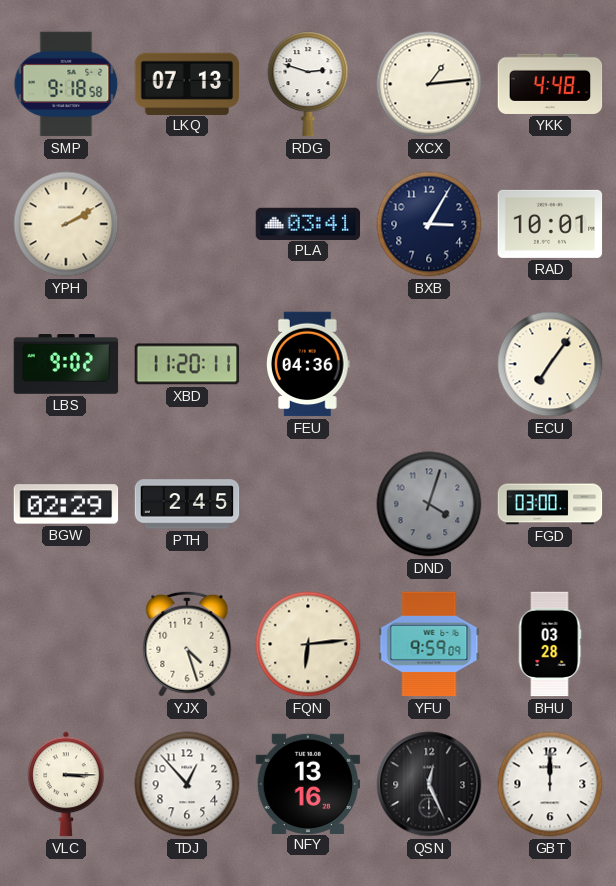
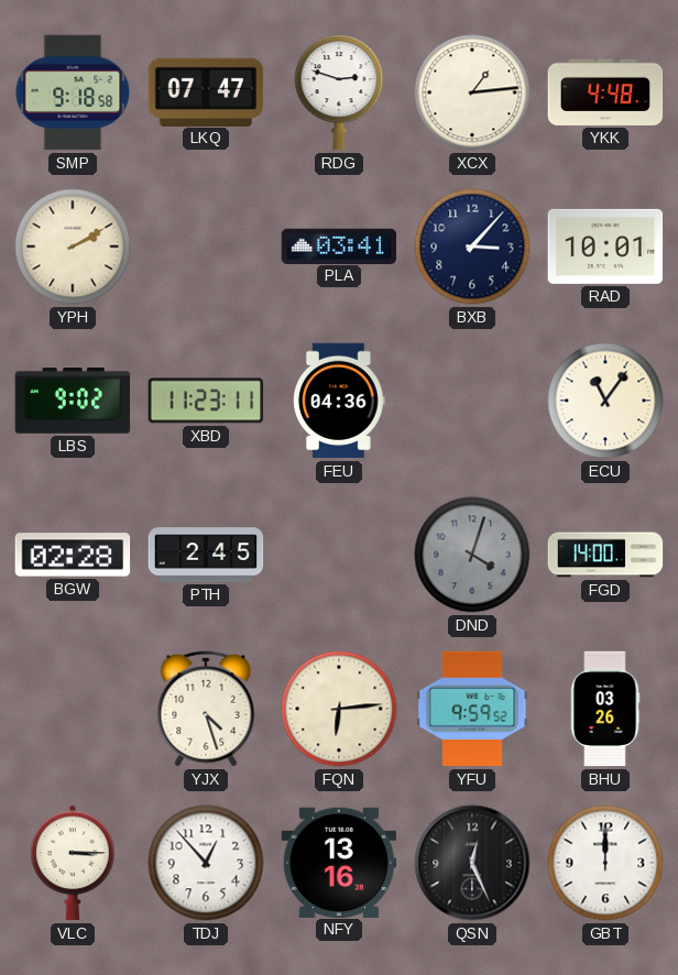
LKQ: 07:13 -> 07:47 (206, 91)
BXB: 3:05 -> 3:07 (472, 247)
XBD: 11:20 -> 11:23 (206, 401)
ECU: 7:06 -> 11:06 (605, 401)
BGW: 02:29 -> 02:28 (73, 555)
FGD: 03:00 -> 14:00 (605, 555)
YFU: 9:59:09 -> 9:59:52 (472, 709)
BHU: 03:28 -> 03:26 (605, 709)
